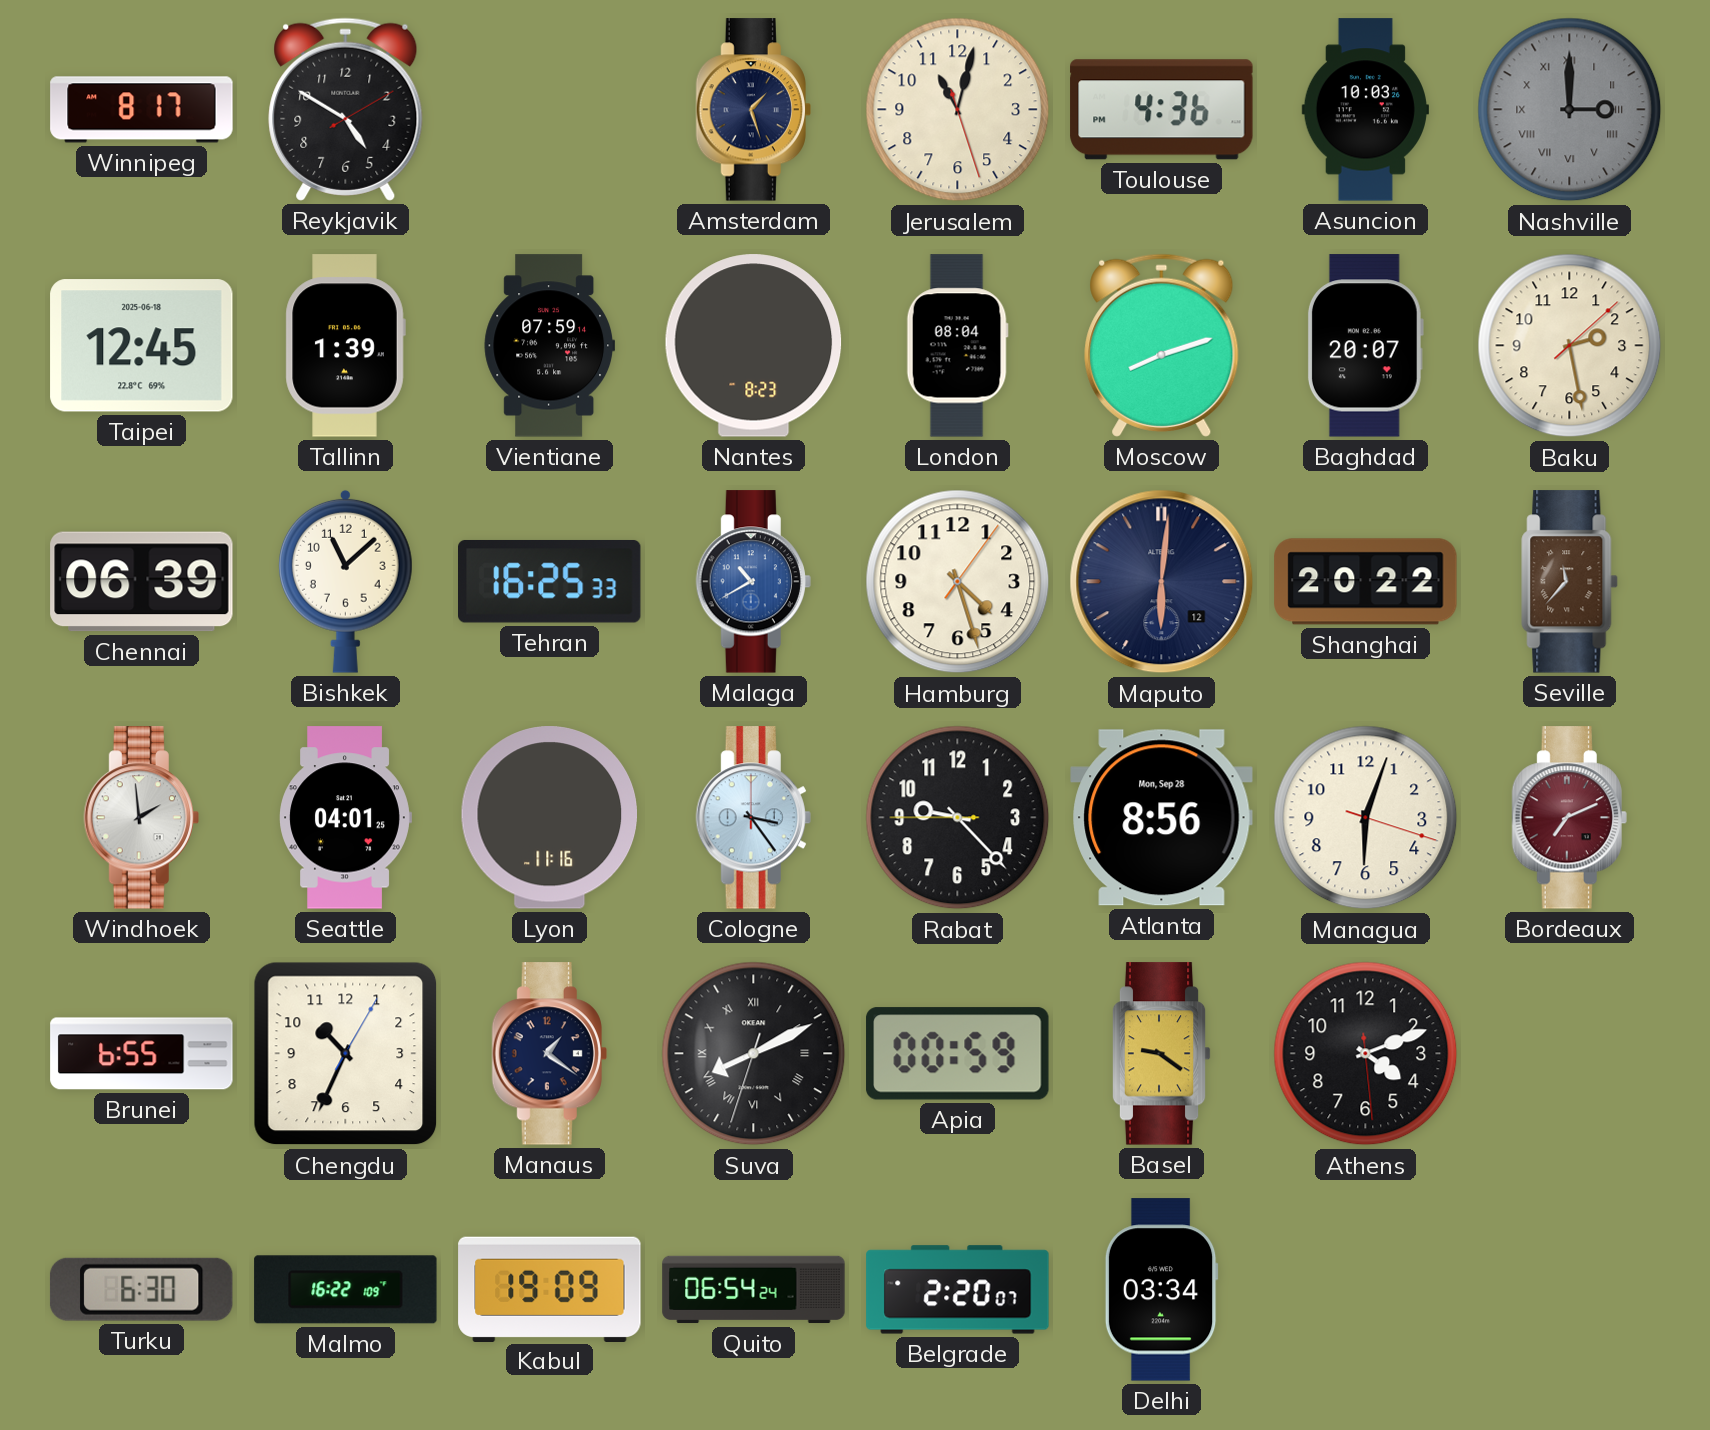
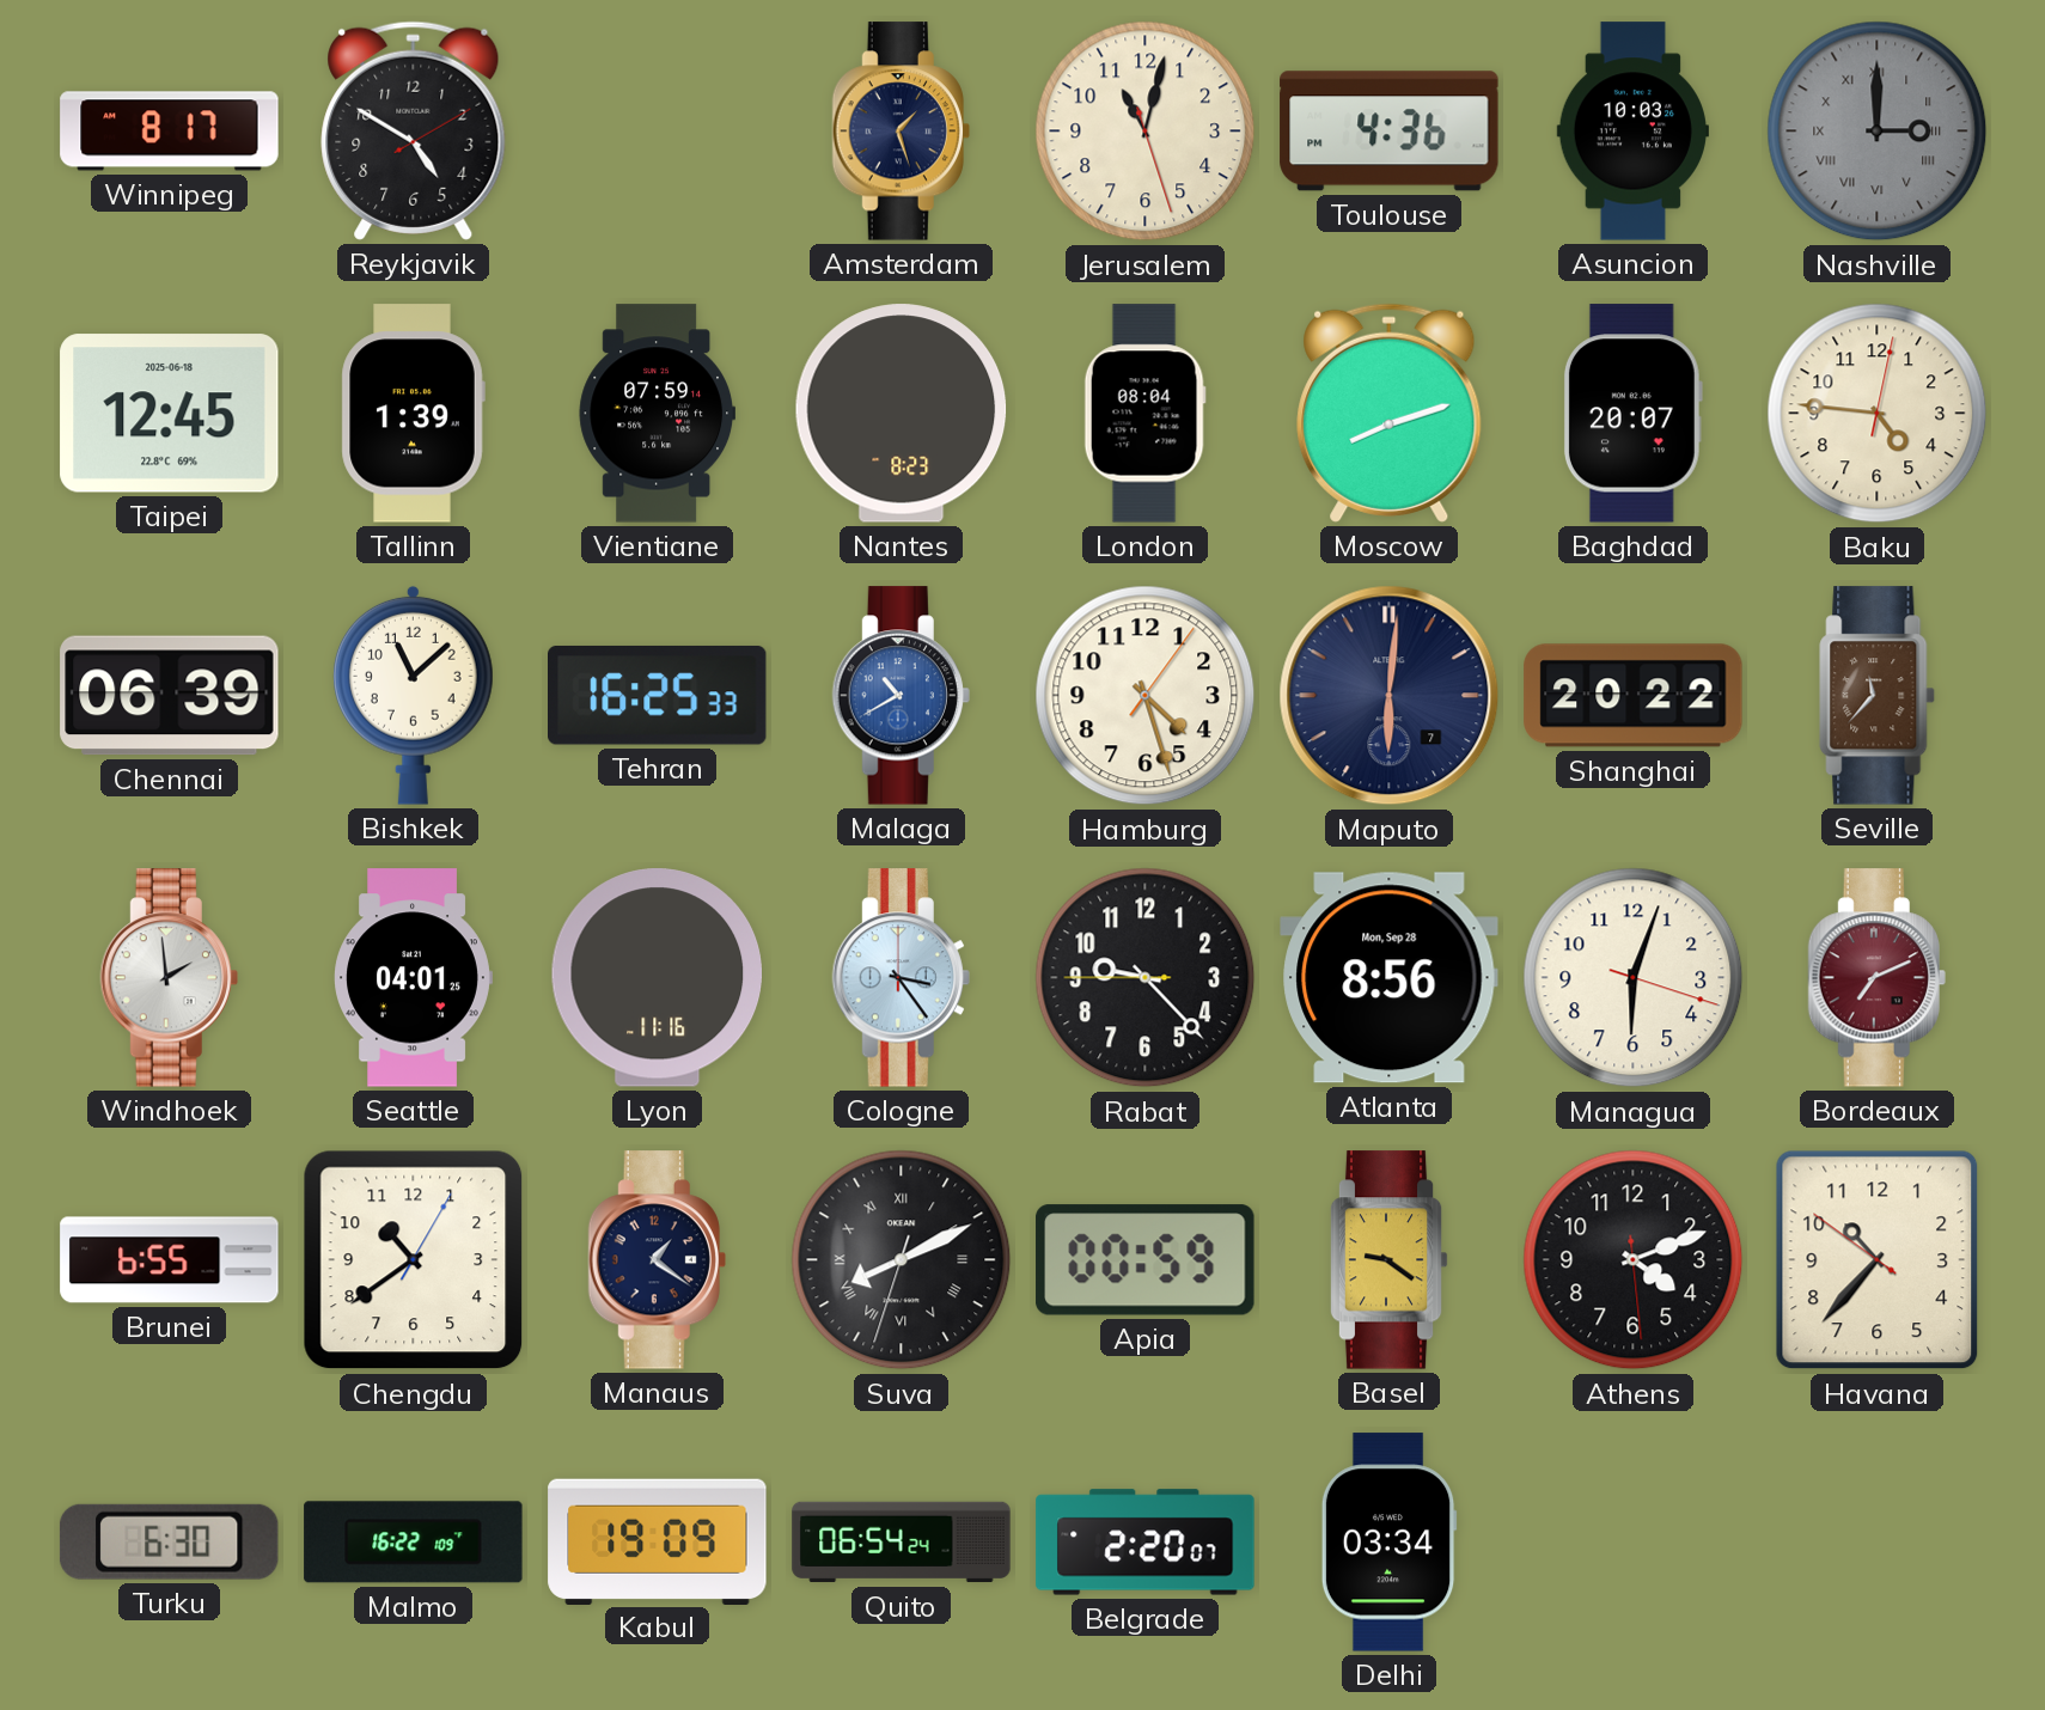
Baku: 2:28 -> 4:46 (1878, 414)
Maputo date: 12 -> 7 (1390, 696)
Chengdu: 10:34 -> 10:39 (414, 1260)
Havana: none -> 10:36 (1878, 1260)
